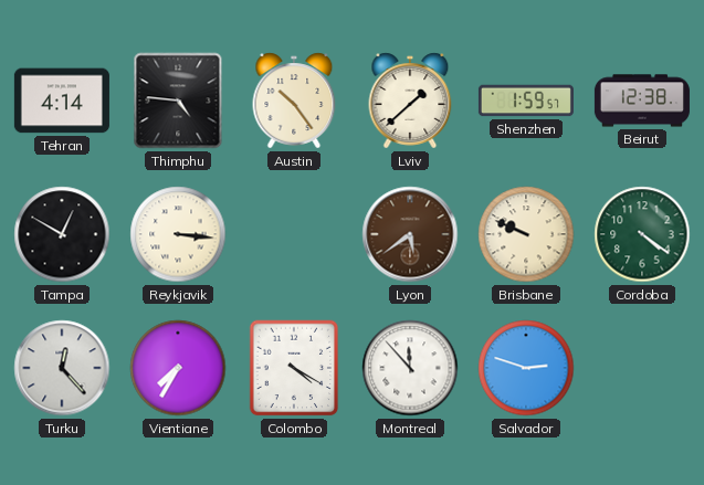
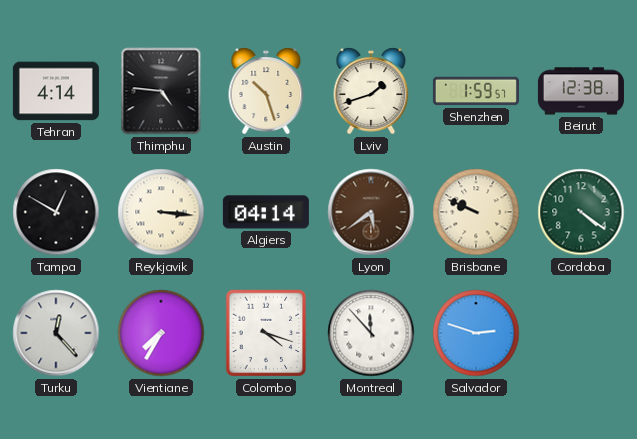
Austin: 10:24 -> 10:27 (266, 91)
Lviv: 1:38 -> 1:42 (371, 91)
Algiers: none -> 04:14 (266, 212)
Colombo: 4:20 -> 4:18 (266, 333)
